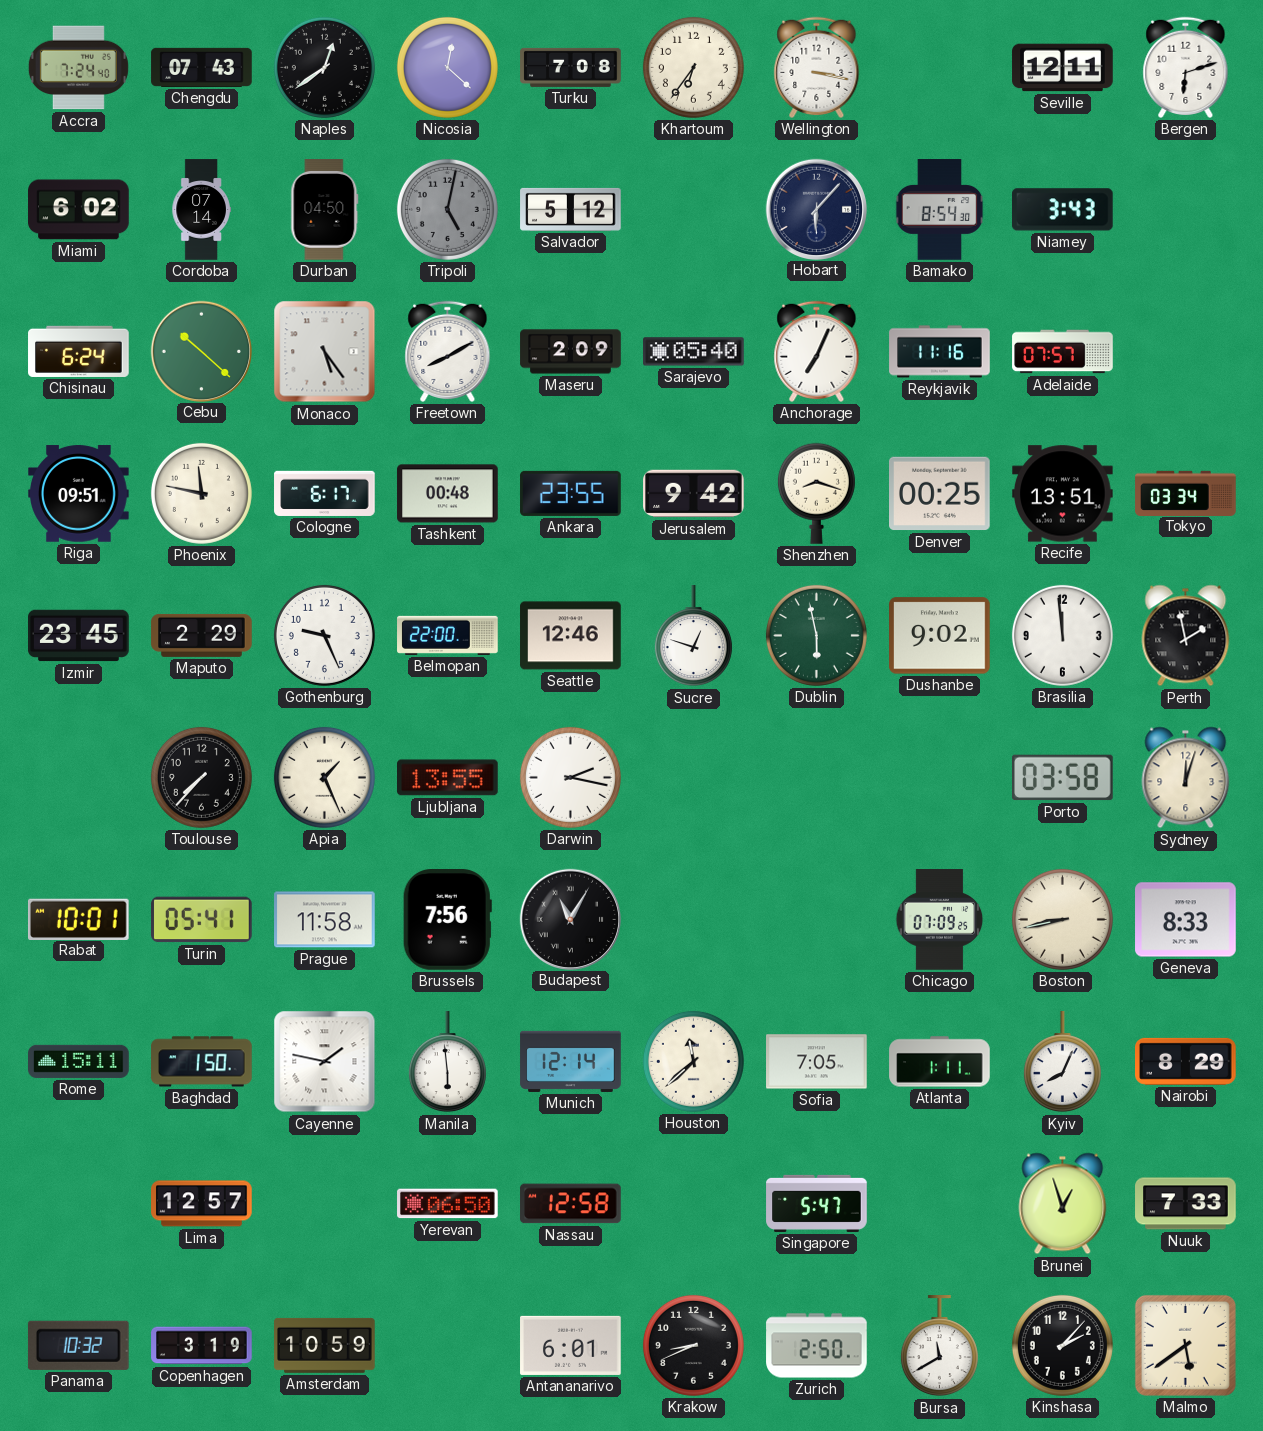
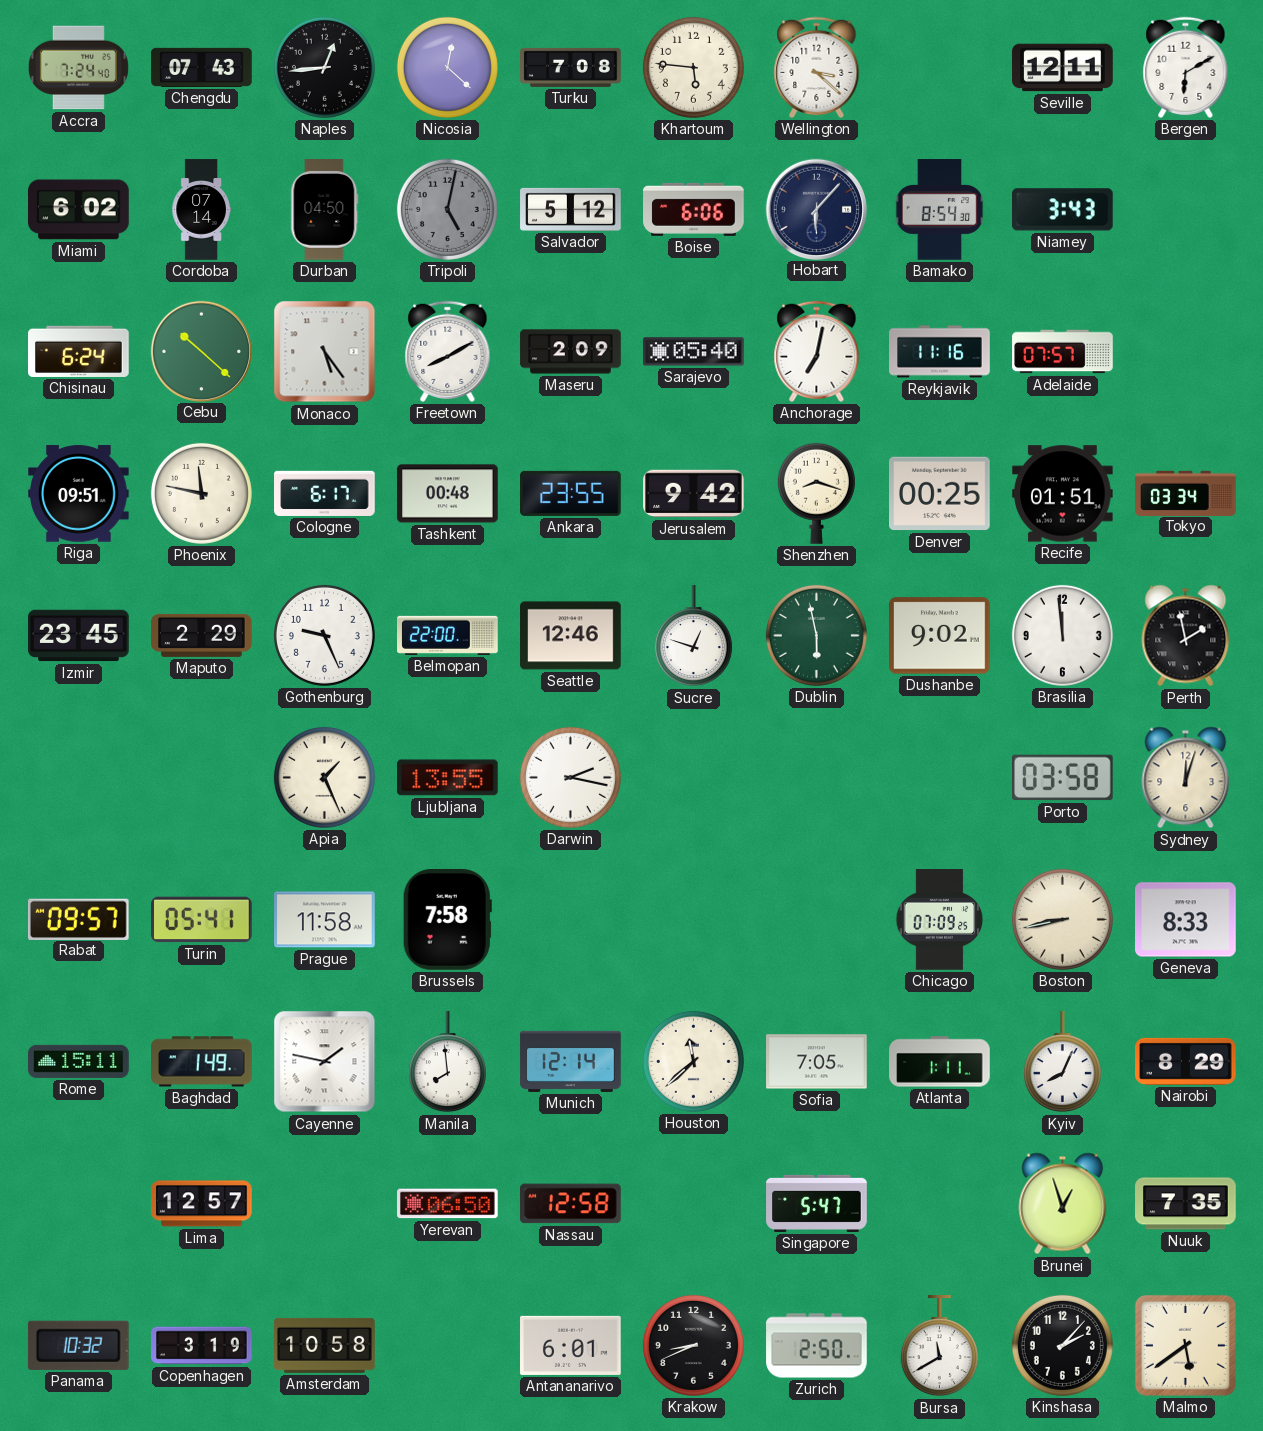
Naples: 12:39 -> 12:44 (324, 67)
Khartoum: 6:36 -> 5:46 (693, 67)
Wellington: 3:17 -> 3:22 (817, 67)
Bergen: 6:12 -> 6:10 (1186, 67)
Boise: none -> 6:06 (694, 209)
Anchorage: 7:04 -> 7:02 (817, 351)
Recife: 13:51 -> 01:51 (1063, 494)
Toulouse: 7:37 -> none (201, 777)
Rabat: 10:01 -> 09:57 (79, 919)
Brussels: 7:56 -> 7:58 (447, 920)
Budapest: 11:05 -> none (570, 919)
Baghdad: 1:50 -> 1:49 (202, 1062)
Manila: 5:59 -> 7:59 (447, 1062)
Nuuk: 7:33 -> 7:35 (1186, 1204)
Amsterdam: 10:59 -> 10:58 (325, 1345)
